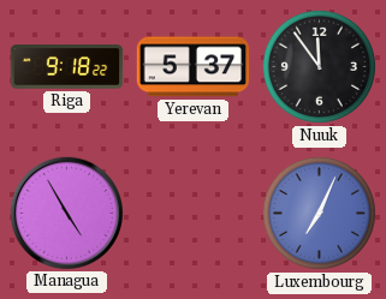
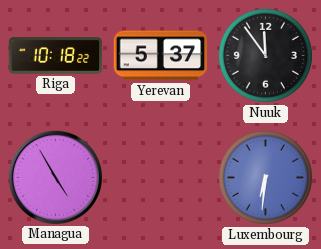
Riga: 9:18 -> 10:18 (56, 56)
Luxembourg: 7:04 -> 6:31 (265, 177)
